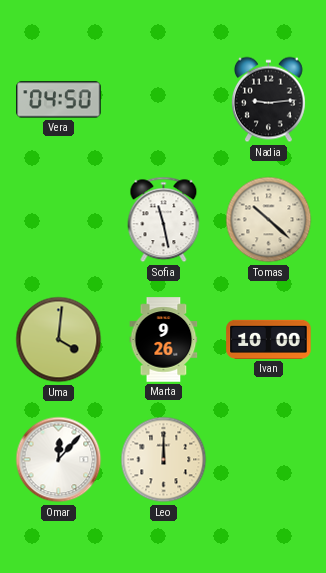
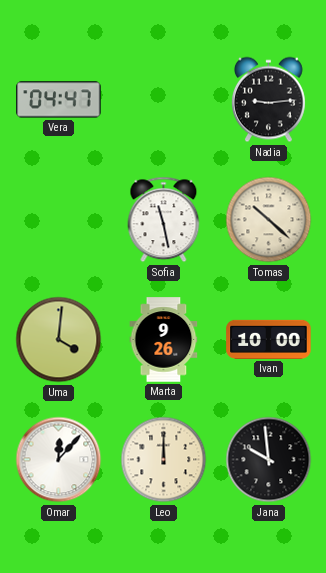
Vera: 04:50 -> 04:47 (59, 100)
Jana: none -> 9:59 (269, 460)
